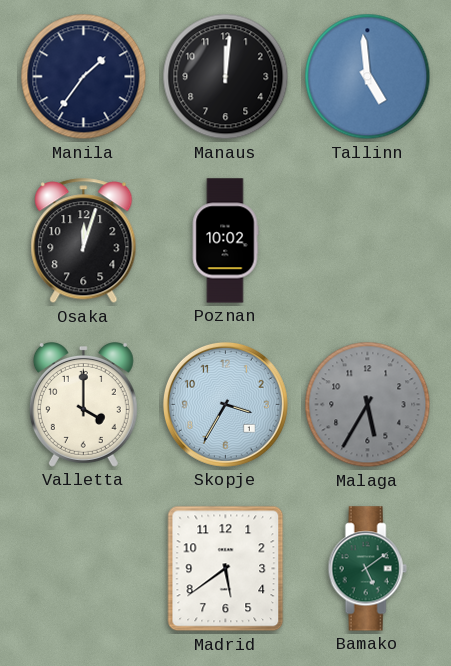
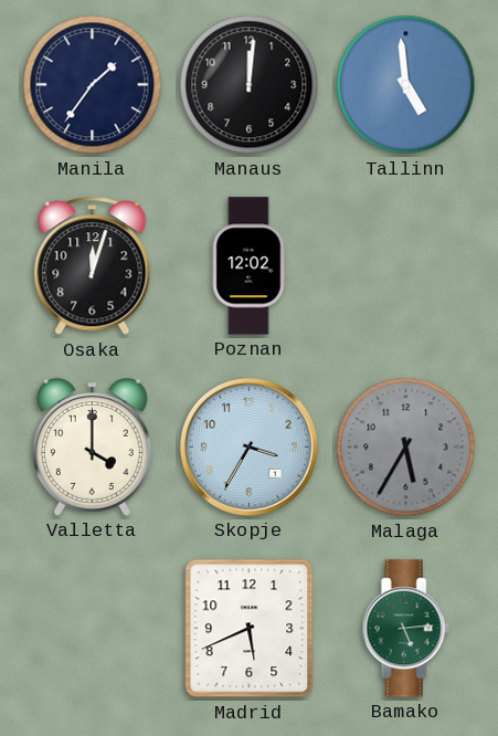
Poznan: 10:02 -> 12:02 (248, 266)
Madrid: 5:39 -> 5:41 (250, 629)
Bamako: 5:09 -> 5:14 (405, 629)
